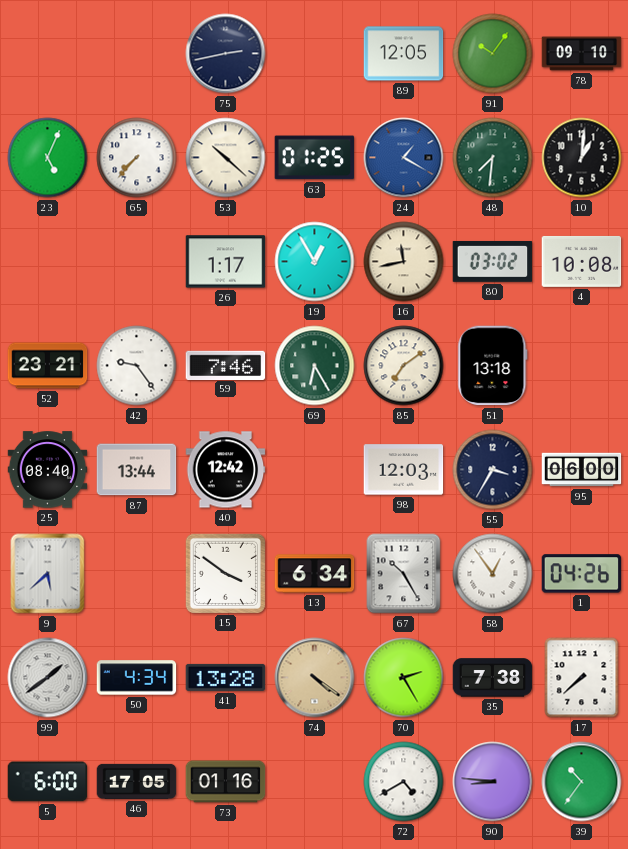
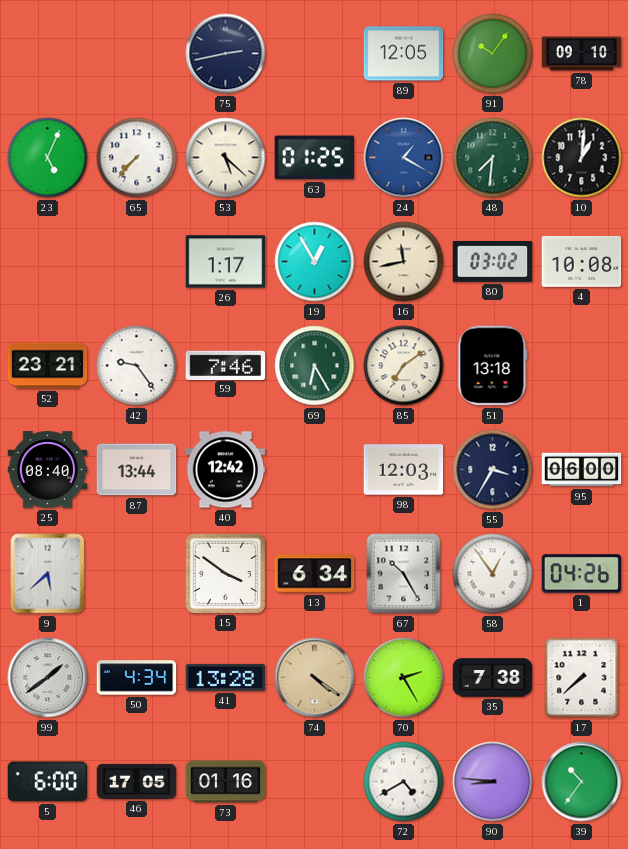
53: 10:22 -> 5:22 (226, 158)
